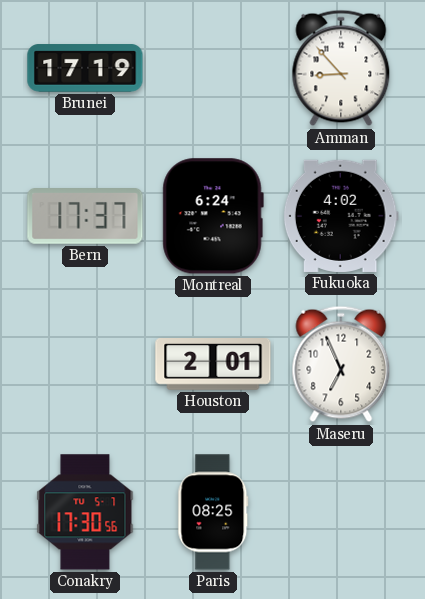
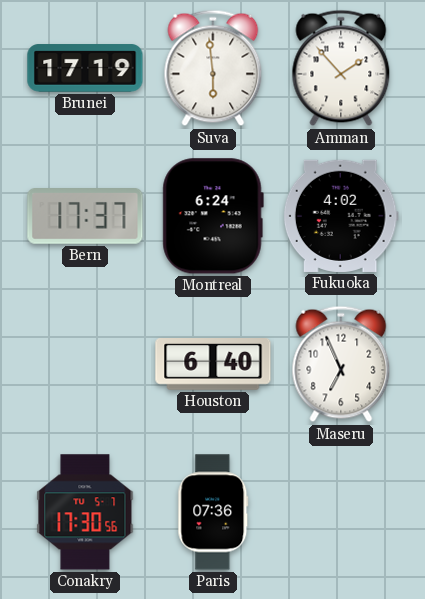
Suva: none -> 5:59 (213, 68)
Amman: 8:53 -> 1:53 (341, 68)
Houston: 2:01 -> 6:40 (213, 365)
Paris: 08:25 -> 07:36 (213, 512)
